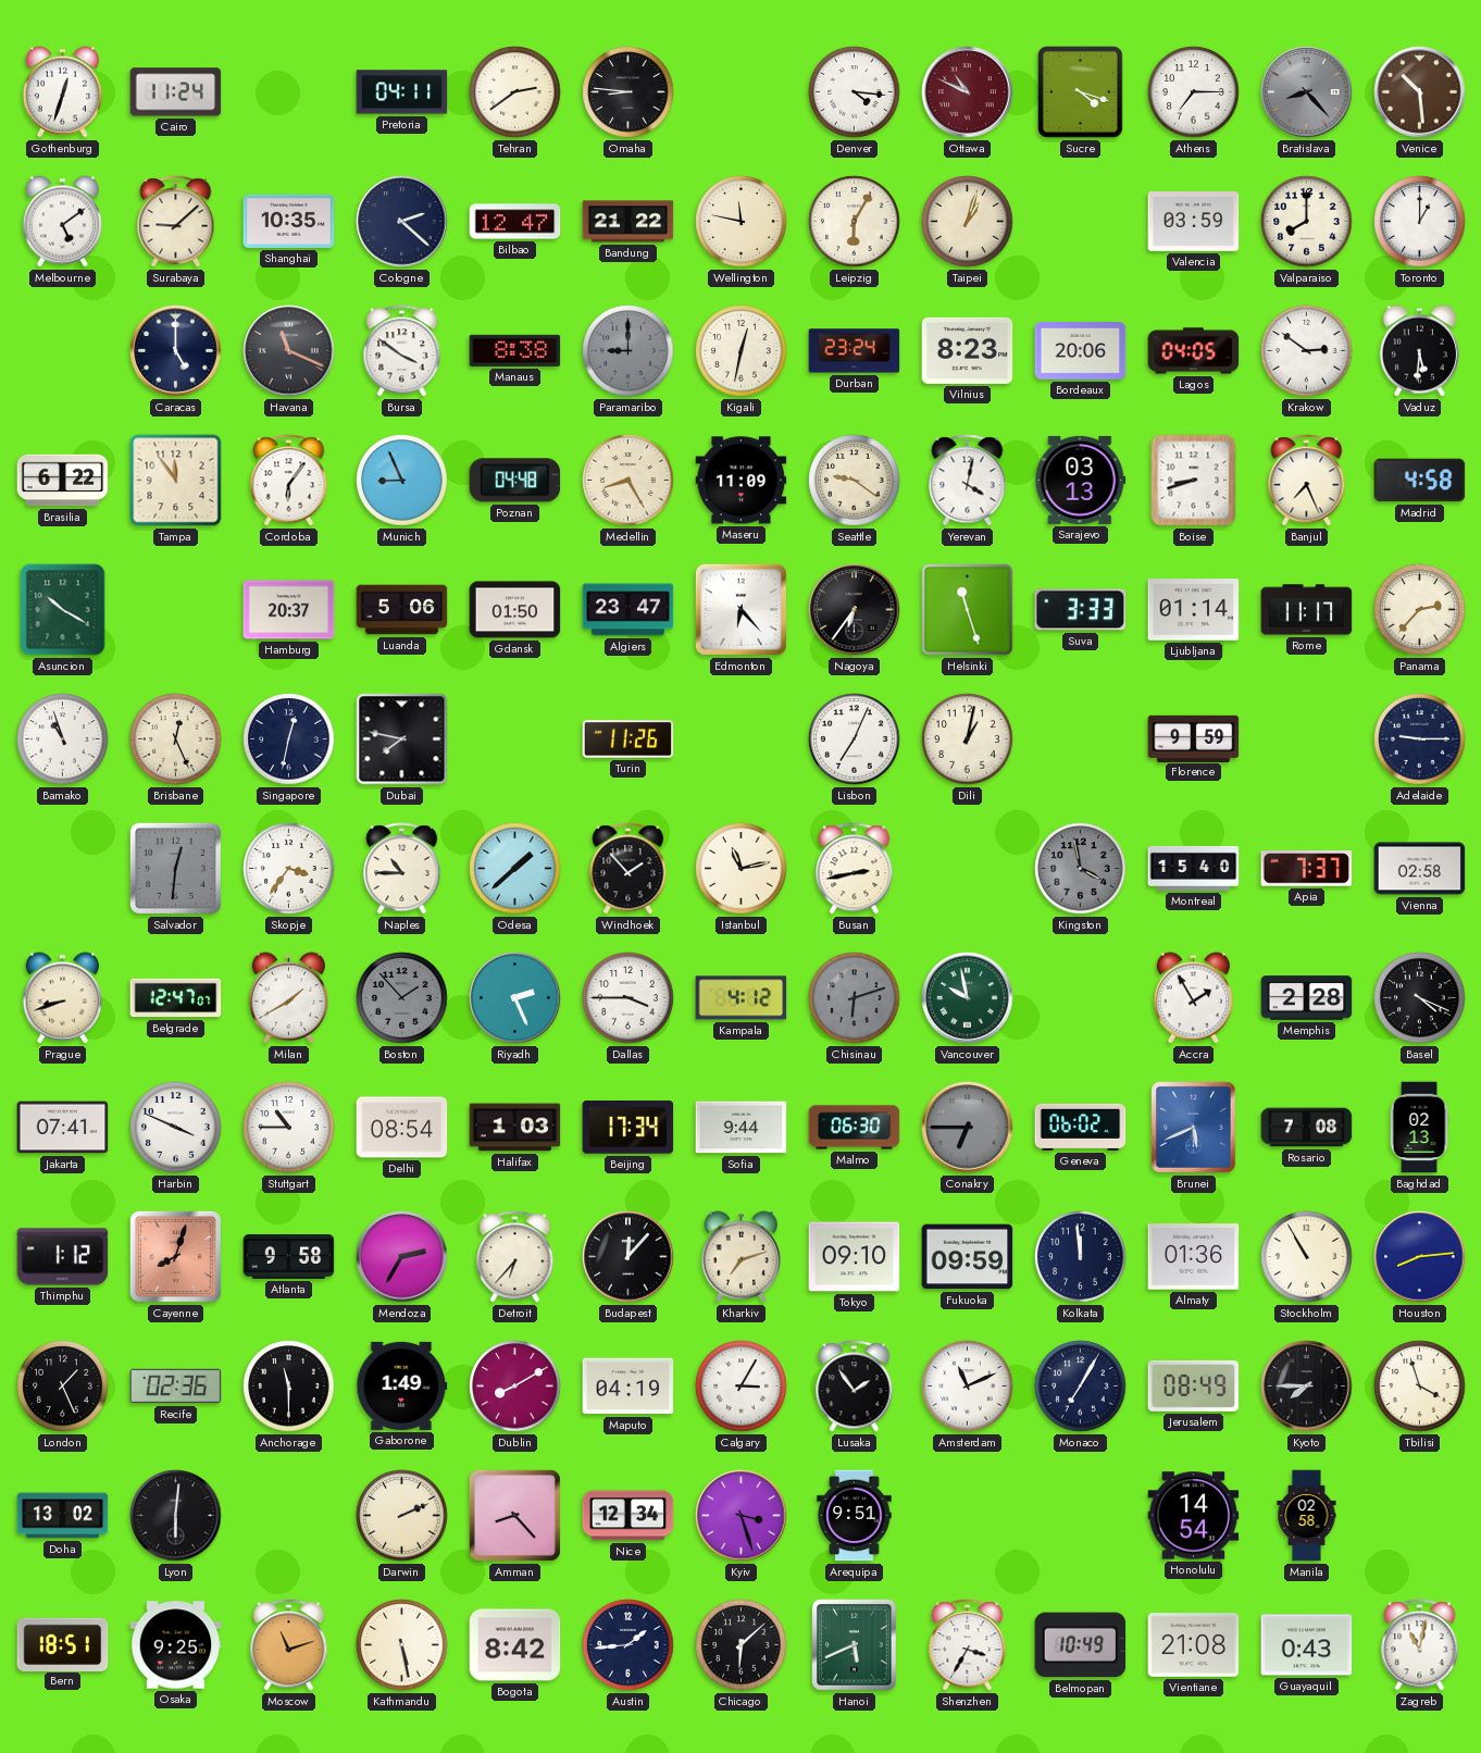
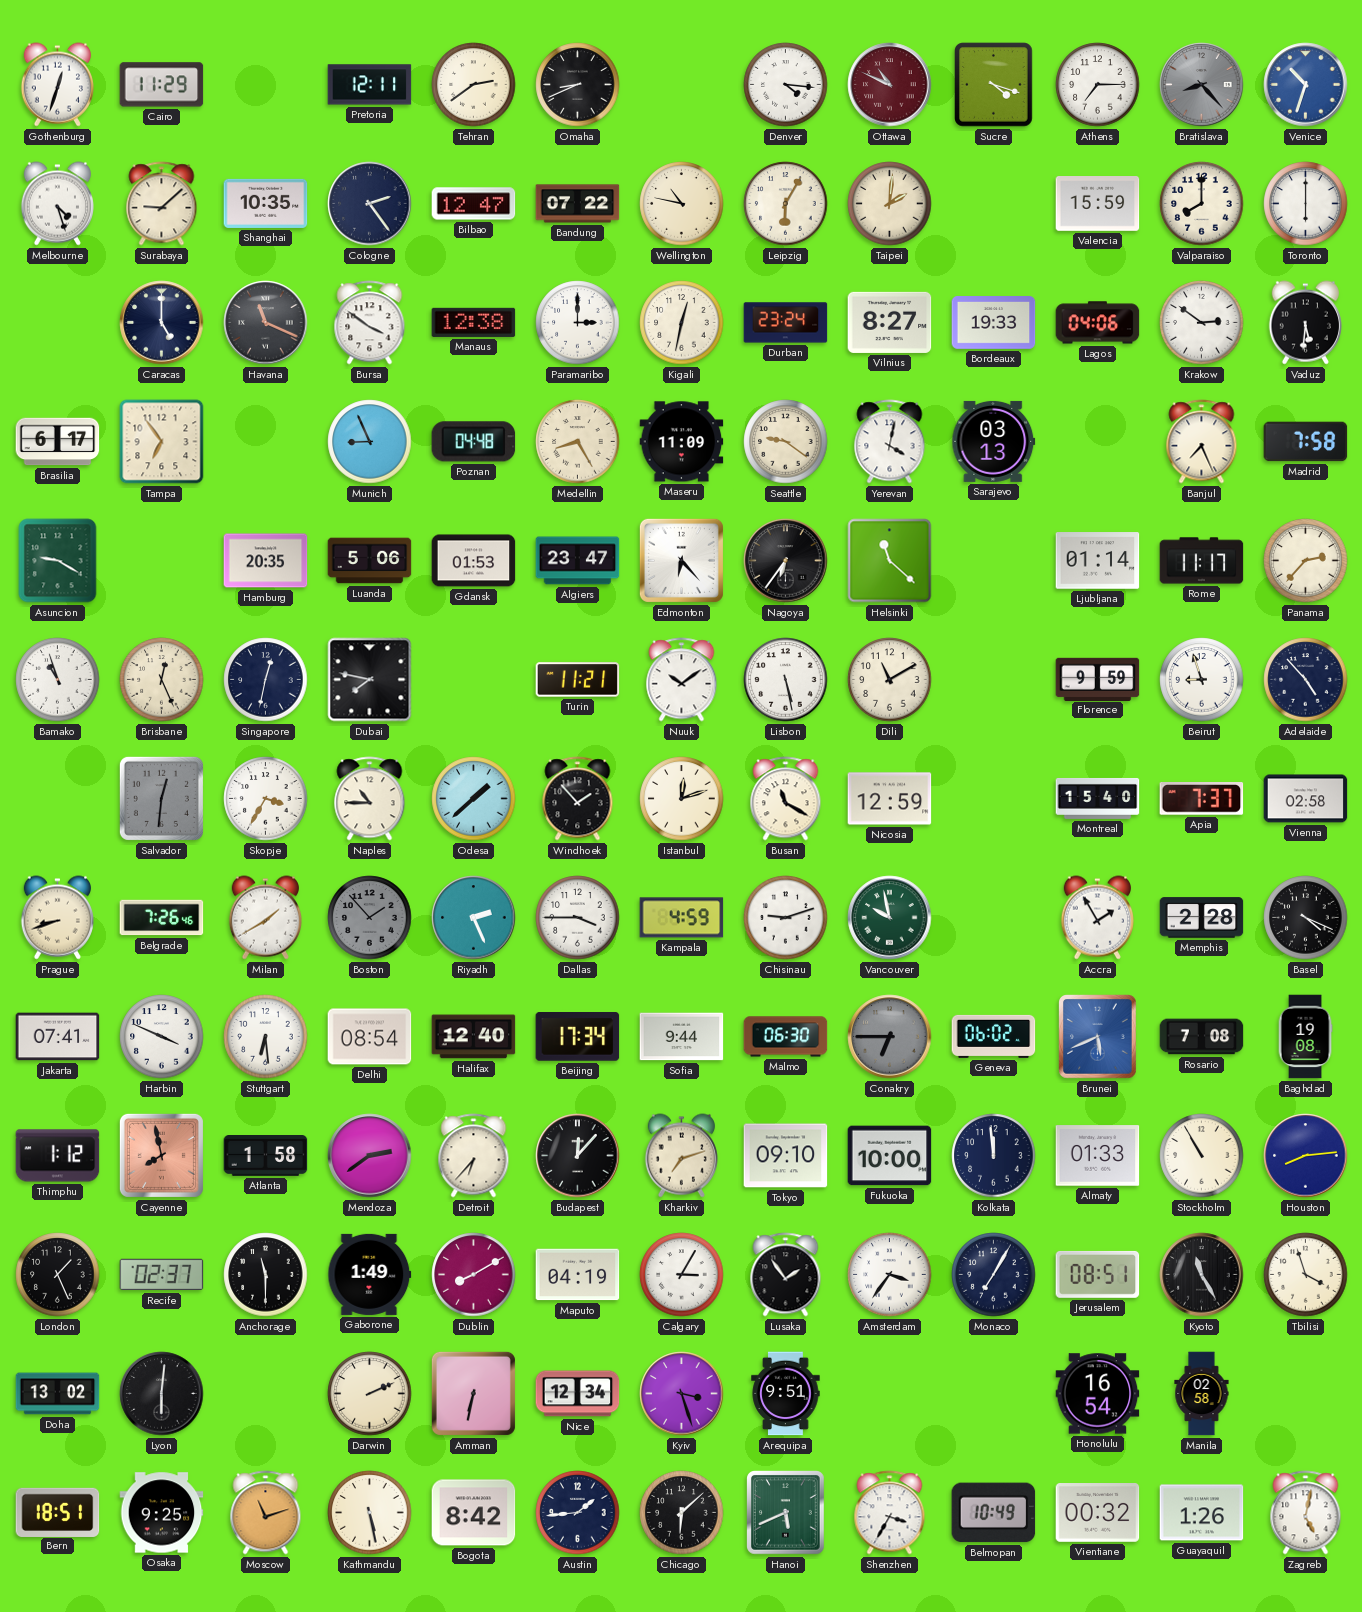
Cairo: 11:24 -> 11:29 (162, 85)
Pretoria: 04:11 -> 12:11 (370, 85)
Omaha: 8:46 -> 8:41 (578, 85)
Venice: 10:29 -> 10:33 (1306, 85)
Venice dial: brown -> blue (1306, 85)
Melbourne: 5:09 -> 4:27 (57, 204)
Cologne: 2:22 -> 2:24 (370, 204)
Bandung: 21:22 -> 07:22 (578, 204)
Wellington: 11:47 -> 10:47 (682, 204)
Taipei: 1:03 -> 2:01 (890, 204)
Valencia: 03:59 -> 15:59 (1098, 204)
Toronto: 1:00 -> 6:00 (1306, 204)
Manaus: 8:38 -> 12:38 (474, 322)
Paramaribo: 9:00 -> 3:00 (578, 323)
Paramaribo dial: grey -> white (578, 323)
Vilnius: 8:23 -> 8:27 (890, 322)
Bordeaux: 20:06 -> 19:33 (994, 323)
Lagos: 04:05 -> 04:06 (1098, 323)
Brasilia: 6:22 -> 6:17 (58, 442)
Tampa: 11:54 -> 6:54 (162, 442)
Cordoba: 6:06 -> none (289, 481)
Boise: 8:42 -> none (1194, 481)
Madrid: 4:58 -> 7:58 (1306, 442)
Asuncion: 10:20 -> 9:20 (58, 561)
Hamburg: 20:37 -> 20:35 (266, 561)
Gdansk: 01:50 -> 01:53 (474, 561)
Helsinki: 11:27 -> 11:22 (890, 561)
Suva: 3:33 -> none (1081, 610)
Turin: 11:26 -> 11:21 (578, 680)
Nuuk: none -> 10:09 (682, 680)
Lisbon: 7:04 -> 5:28 (786, 680)
Dili: 1:02 -> 11:10 (890, 680)
Beirut: none -> 8:57 (1202, 680)
Adelaide: 9:15 -> 4:53 (1306, 680)
Skopje: 3:36 -> 3:35 (266, 799)
Istanbul: 11:13 -> 12:12 (682, 799)
Busan: 2:43 -> 11:20 (786, 799)
Nicosia: none -> 12:59 (890, 799)
Kingston: 3:58 -> none (1081, 869)
Belgrade: 12:47 -> 7:26 (162, 918)
Kampala: 4:12 -> 4:59 (682, 918)
Chisinau: 6:12 -> 9:12 (786, 918)
Chisinau dial: grey -> white (786, 918)
Stuttgart: 10:45 -> 6:29 (266, 1037)
Halifax: 1:03 -> 12:40 (474, 1037)
Baghdad: 02:13 -> 19:08 (1305, 1037)
Cayenne: 8:03 -> 7:58 (161, 1155)
Atlanta: 9:58 -> 1:58 (266, 1156)
Mendoza: 2:35 -> 2:39 (370, 1156)
Fukuoka: 09:59 -> 10:00 (890, 1156)
Almaty: 01:36 -> 01:33 (1098, 1156)
Recife: 02:36 -> 02:37 (162, 1275)
Amsterdam: 11:11 -> 3:36 (890, 1275)
Jerusalem: 08:49 -> 08:51 (1098, 1274)
Kyoto: 7:45 -> 11:25 (1202, 1275)
Amman: 8:23 -> 6:32 (473, 1393)
Honolulu: 14:54 -> 16:54 (1098, 1394)
Vientiane: 21:08 -> 00:32 (1098, 1513)
Guayaquil: 0:43 -> 1:26 (1202, 1513)
Zagreb: 11:02 -> 5:02 (1306, 1513)
